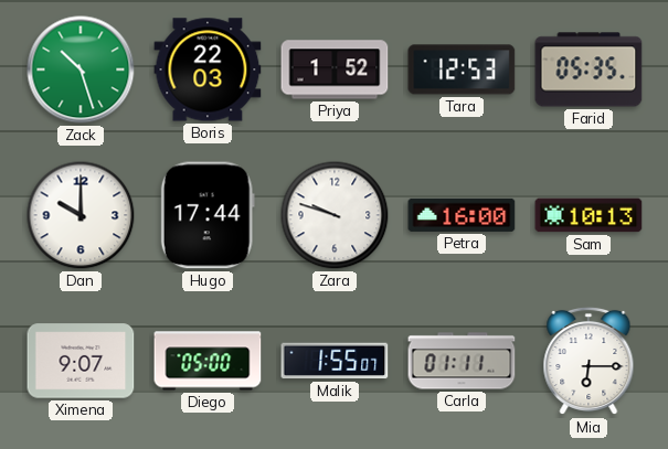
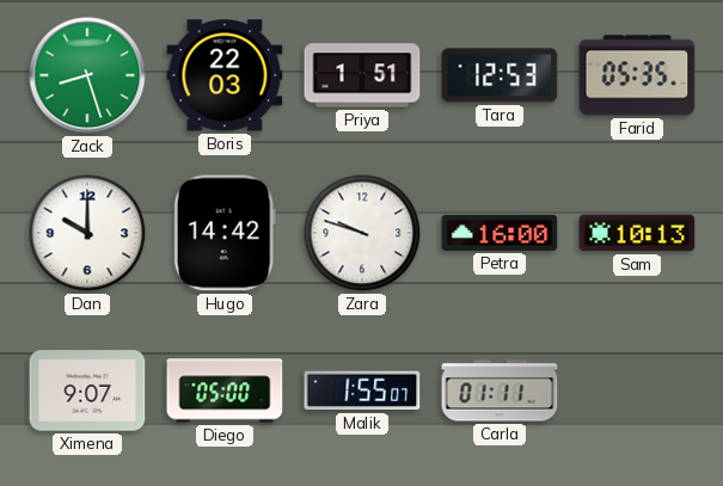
Zack: 10:27 -> 8:27 (87, 75)
Priya: 1:52 -> 1:51 (362, 75)
Hugo: 17:44 -> 14:42 (225, 233)
Mia: 6:15 -> none (589, 361)
